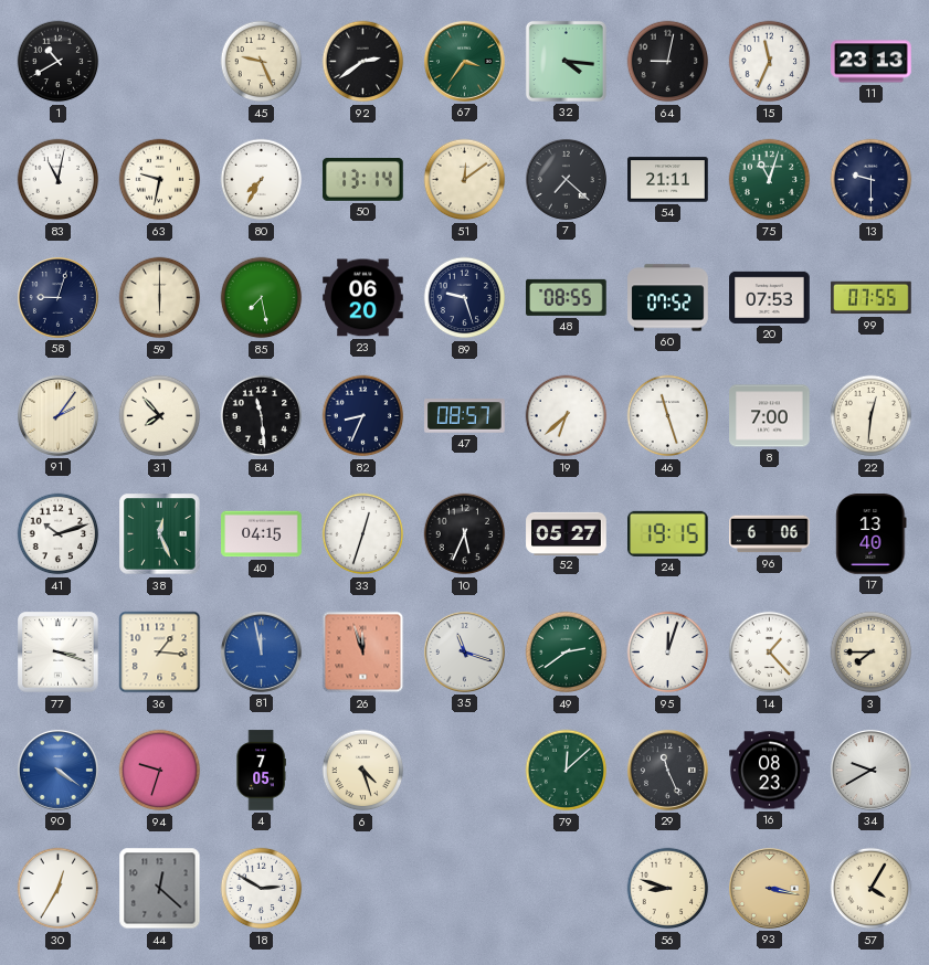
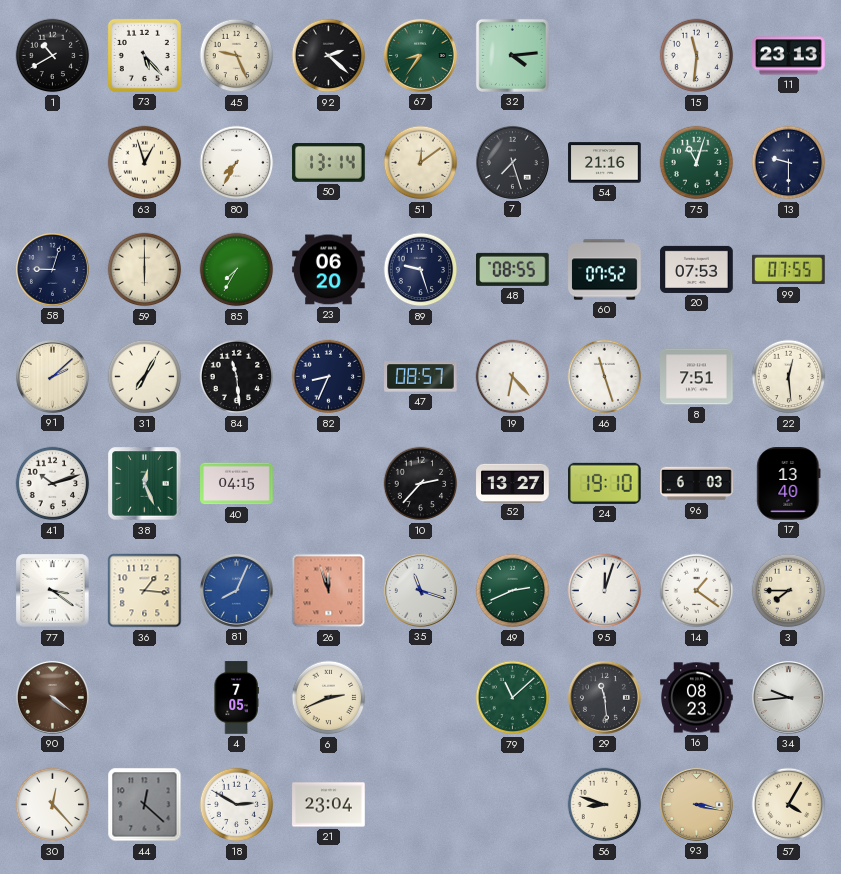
73: none -> 5:23 (144, 55)
92: 2:39 -> 2:22 (329, 56)
67: 3:36 -> 8:36 (420, 55)
32: 4:16 -> 4:14 (512, 55)
64: 9:02 -> none (668, 62)
15: 11:34 -> 11:31 (697, 56)
83: 11:02 -> none (59, 180)
63: 9:32 -> 12:57 (145, 163)
7: 7:22 -> 7:27 (512, 162)
54: 21:11 -> 21:16 (605, 163)
85: 7:28 -> 7:35 (237, 270)
91: 2:06 -> 2:08 (52, 376)
31: 7:53 -> 7:05 (145, 377)
19: 6:38 -> 6:23 (513, 377)
8: 7:00 -> 7:51 (697, 377)
22: 12:31 -> 12:29 (789, 377)
33: 12:33 -> none (363, 534)
10: 5:34 -> 2:37 (421, 484)
52: 05:27 -> 13:27 (513, 483)
24: 19:15 -> 19:10 (605, 483)
96: 6:06 -> 6:03 (697, 484)
77: 3:18 -> 3:21 (53, 591)
81: 11:58 -> 8:04 (236, 590)
49: 2:39 -> 2:41 (513, 591)
14: 1:23 -> 1:21 (697, 591)
90 dial: blue -> brown (52, 697)
94: 9:33 -> none (160, 771)
6: 4:27 -> 2:41 (329, 698)
79: 12:08 -> 11:08 (513, 698)
29: 11:26 -> 11:29 (604, 697)
34: 9:40 -> 9:44 (788, 697)
30: 12:35 -> 12:23 (53, 805)
21: none -> 23:04 (329, 805)
